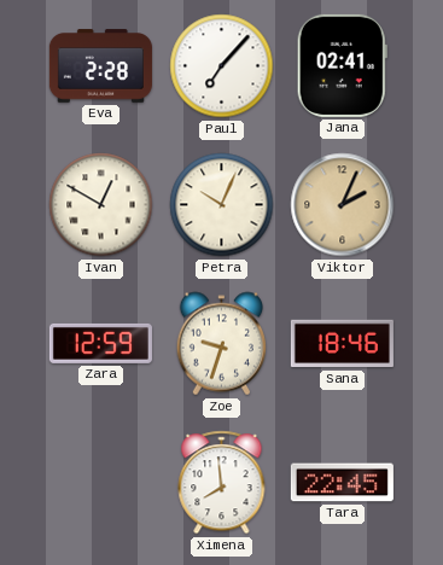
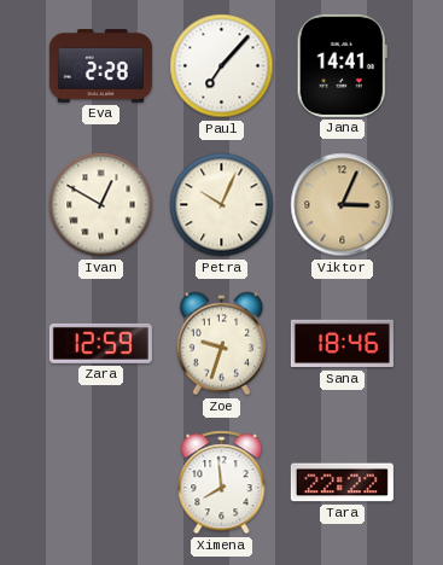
Jana: 02:41 -> 14:41 (342, 65)
Viktor: 2:04 -> 3:04 (343, 205)
Tara: 22:45 -> 22:22 (342, 483)
